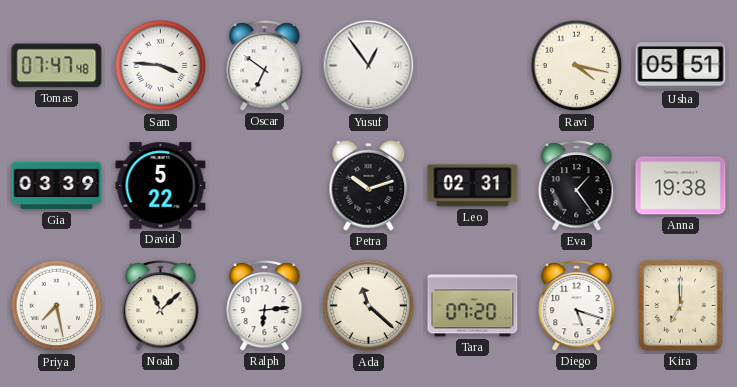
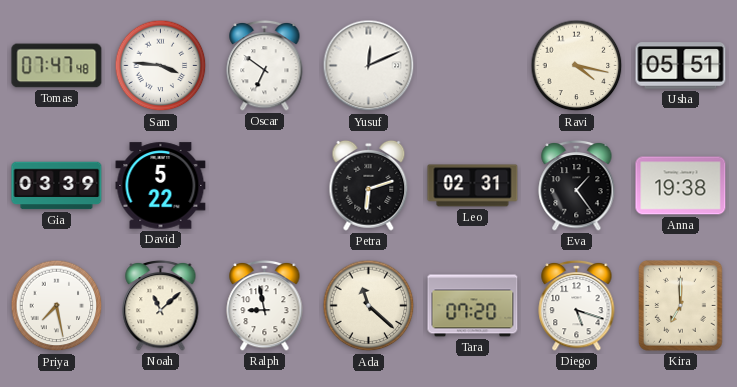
Yusuf: 12:54 -> 12:11 (369, 66)
Petra: 10:12 -> 6:12 (369, 185)
Ralph: 6:14 -> 8:58 (265, 305)
